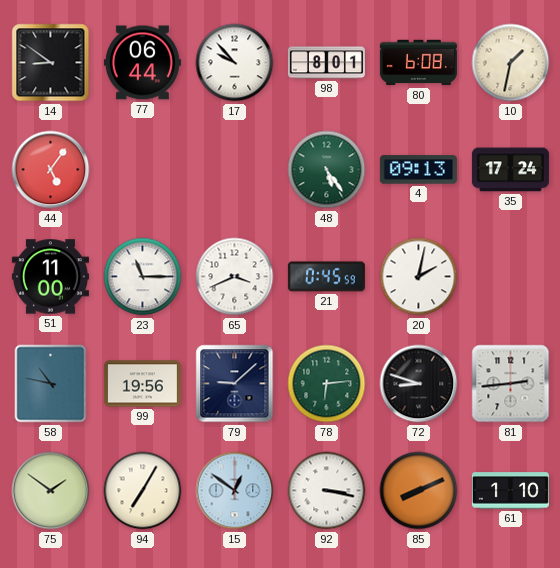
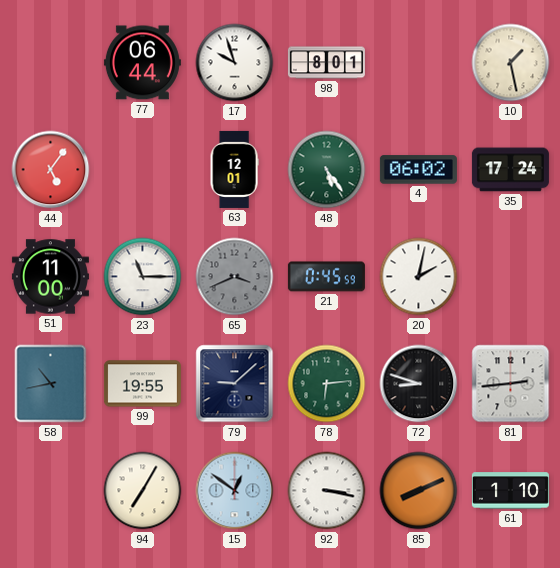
14: 8:51 -> none (51, 63)
17: 9:53 -> 9:57 (235, 63)
80: 6:08 -> none (418, 63)
10: 1:32 -> 1:28 (511, 63)
63: none -> 12:01 (234, 169)
4: 09:13 -> 06:02 (418, 170)
65 dial: white -> grey (235, 277)
58: 10:47 -> 10:43 (51, 384)
99: 19:56 -> 19:55 (142, 384)
75: 1:51 -> none (51, 491)
